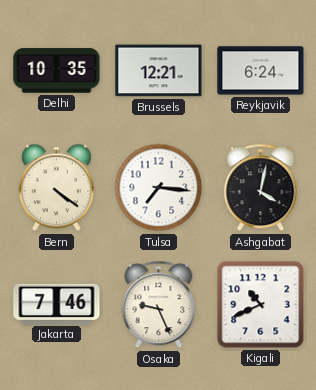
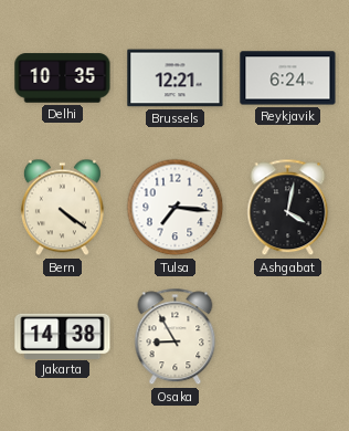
Jakarta: 7:46 -> 14:38 (63, 336)
Osaka: 9:26 -> 8:55 (176, 337)
Kigali: 10:41 -> none (261, 305)
